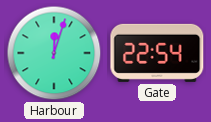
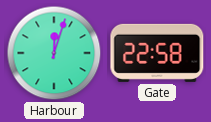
Gate: 22:54 -> 22:58 (157, 53)
